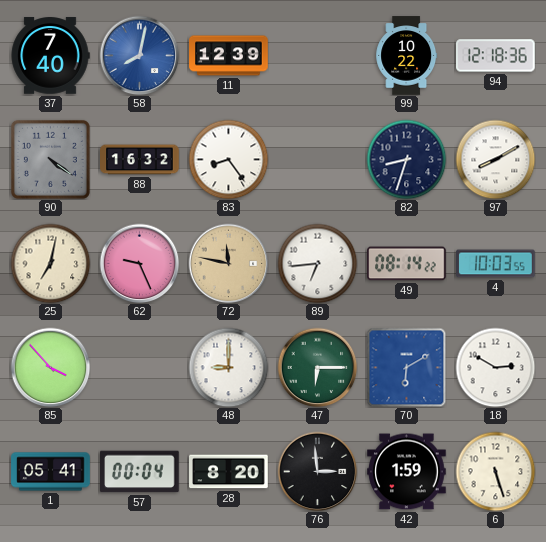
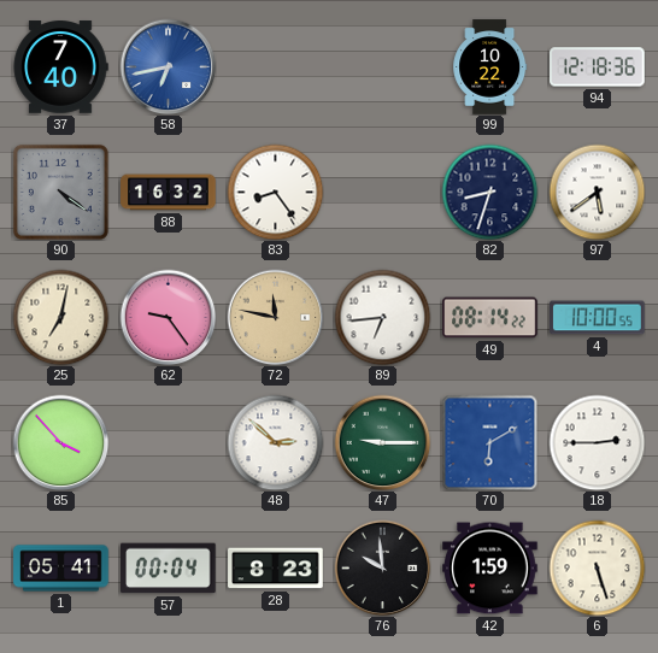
58: 8:02 -> 6:43 (168, 66)
11: 12:39 -> none (229, 56)
97: 8:10 -> 5:39 (597, 192)
62: 9:26 -> 9:24 (168, 317)
4: 10:03 -> 10:00 (598, 318)
48: 9:00 -> 2:52 (275, 442)
47: 6:15 -> 9:15 (382, 442)
18: 2:50 -> 2:45 (597, 442)
28: 8:20 -> 8:23 (276, 569)
76: 2:59 -> 9:59 (382, 567)
